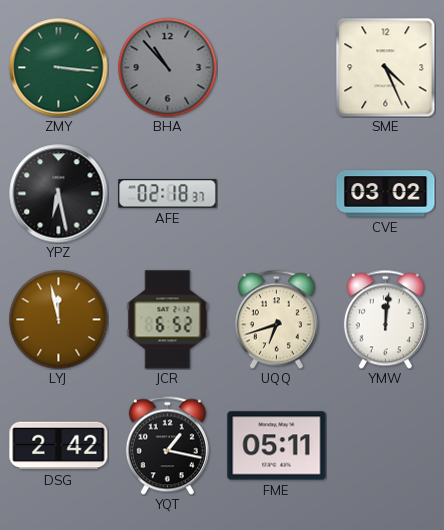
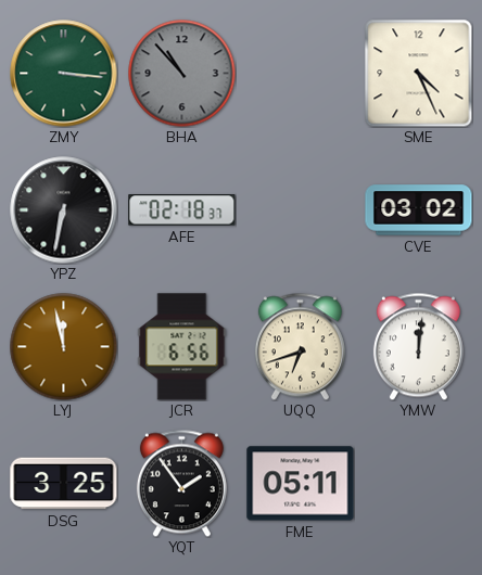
YPZ: 6:28 -> 6:32 (64, 210)
JCR: 6:52 -> 6:56 (182, 347)
DSG: 2:42 -> 3:25 (64, 484)
YQT: 1:17 -> 1:54 (181, 483)
